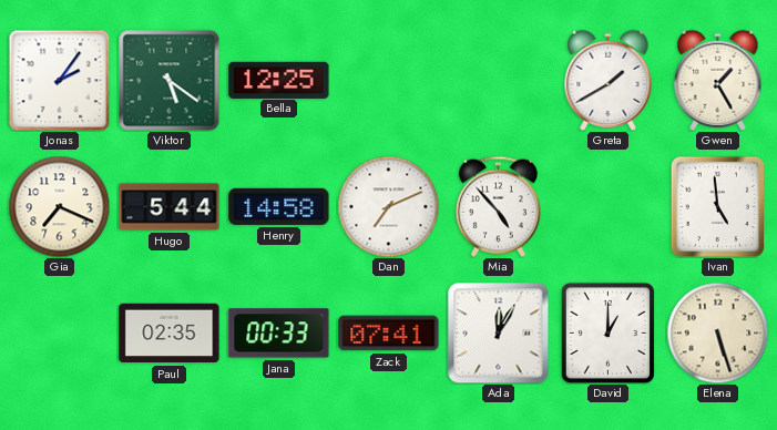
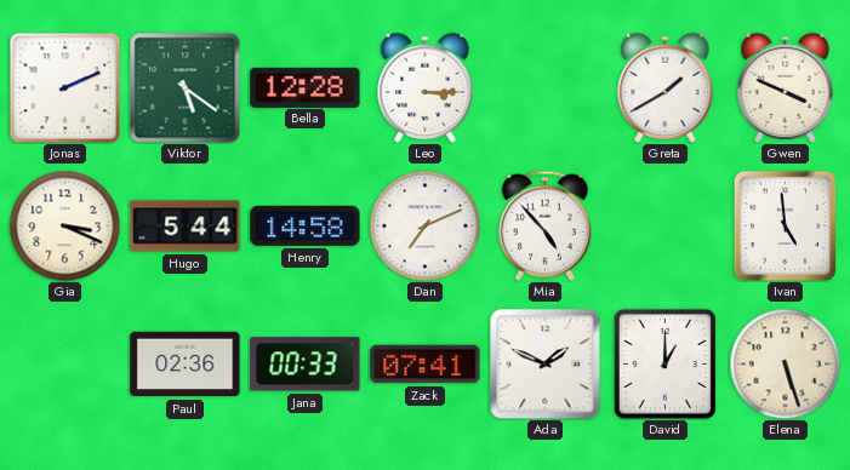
Jonas: 2:06 -> 2:11 (64, 87)
Bella: 12:25 -> 12:28 (306, 87)
Leo: none -> 3:15 (426, 87)
Gwen: 1:25 -> 3:49 (786, 87)
Gia: 7:19 -> 3:19 (64, 225)
Paul: 02:35 -> 02:36 (186, 365)
Ada: 12:05 -> 1:49 (544, 363)
